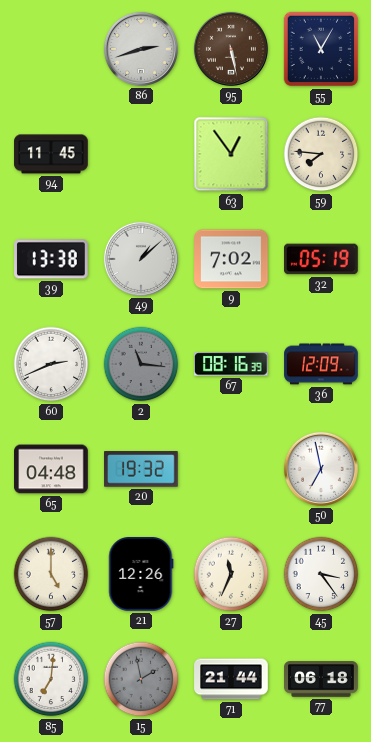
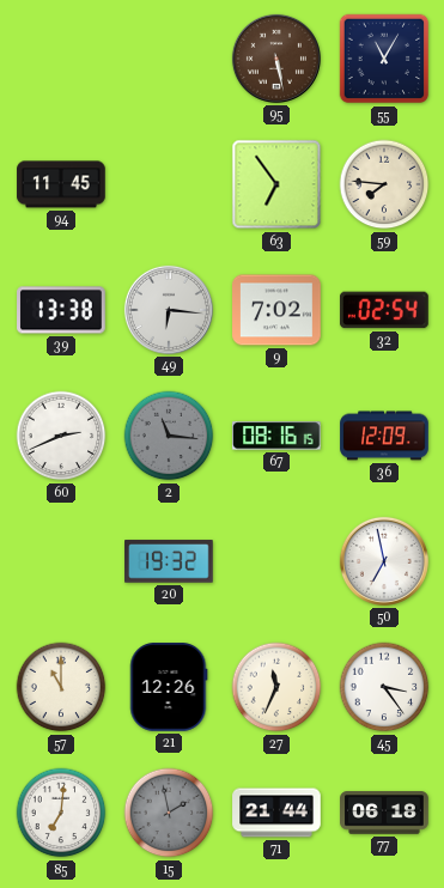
86: 2:42 -> none (141, 49)
63: 12:54 -> 6:54 (276, 184)
49: 1:08 -> 6:16 (169, 310)
32: 05:19 -> 02:54 (385, 310)
67: 08:16:39 -> 08:16:15 (276, 436)
65: 04:48 -> none (51, 469)
57: 5:00 -> 11:00 (61, 687)
